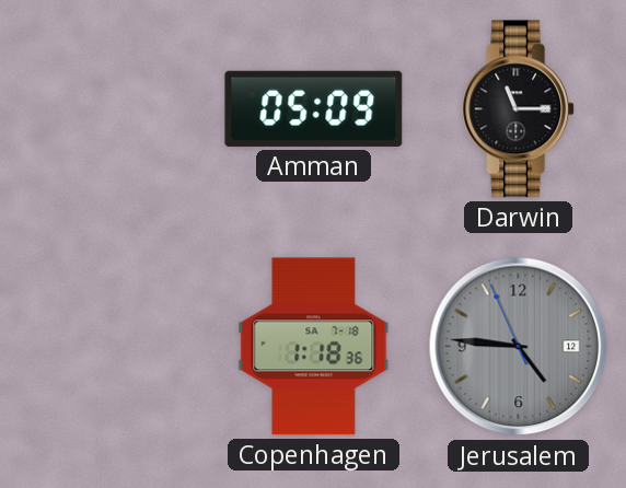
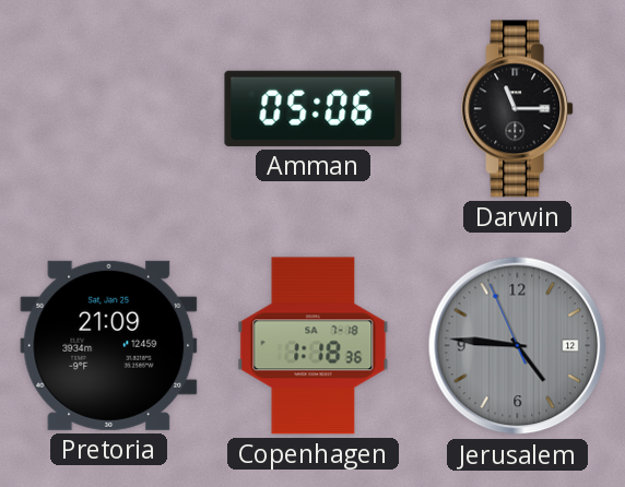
Amman: 05:09 -> 05:06 (314, 108)
Pretoria: none -> 21:09 (109, 345)
